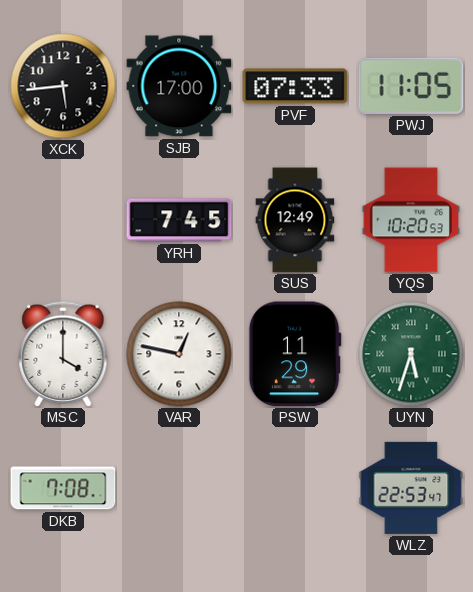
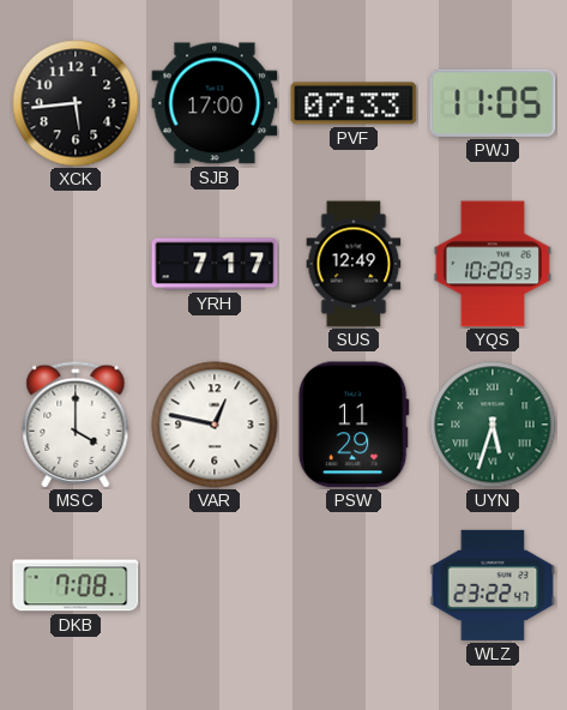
YRH: 7:45 -> 7:17 (215, 264)
WLZ: 22:53 -> 23:22 (493, 585)
